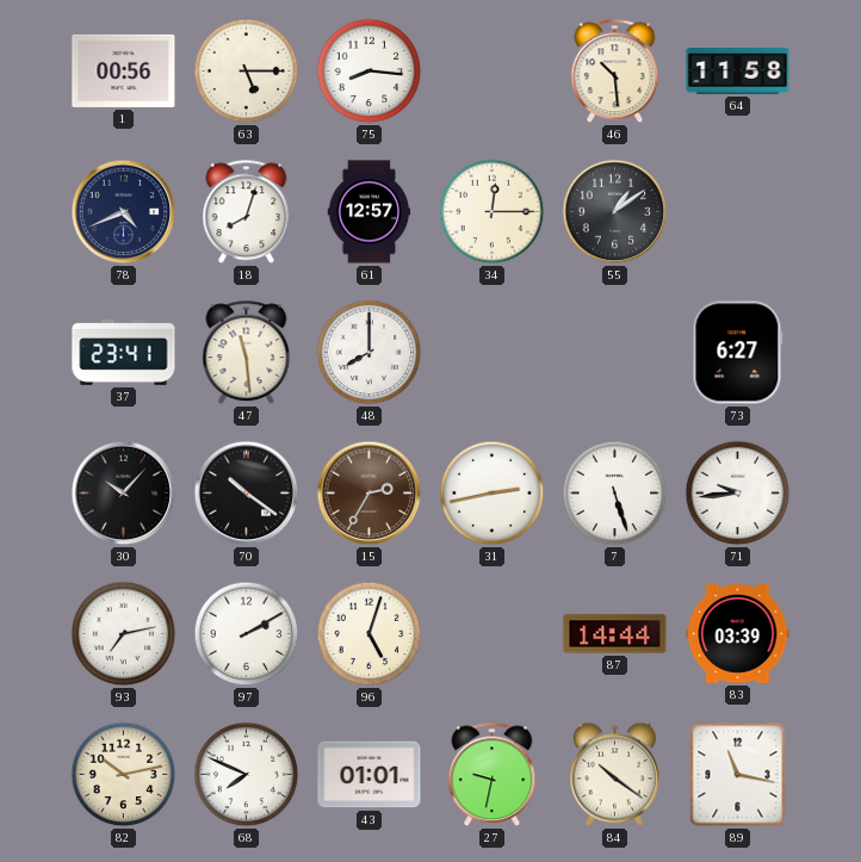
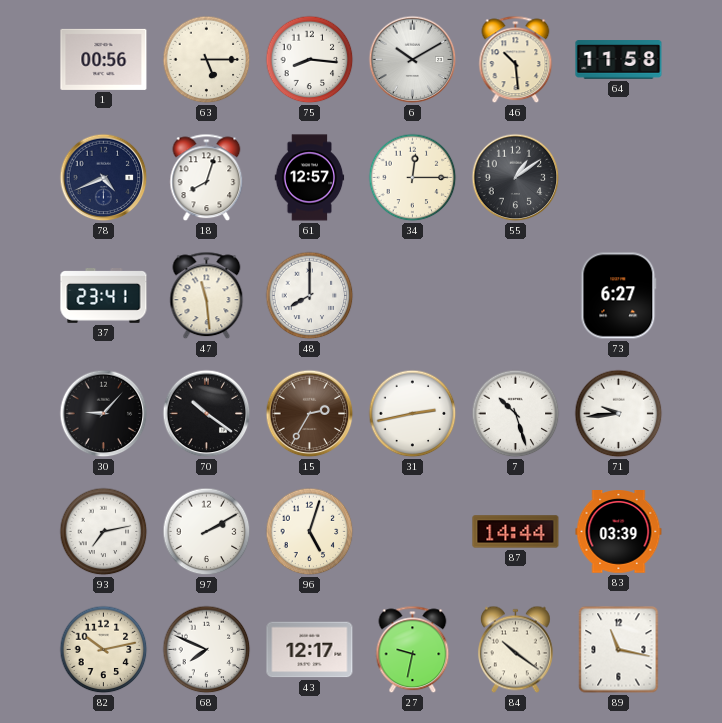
6: none -> 10:10 (413, 60)
30: 10:07 -> 9:07 (104, 414)
7: 5:27 -> 10:27 (516, 414)
43: 01:01 -> 12:17 (310, 650)
